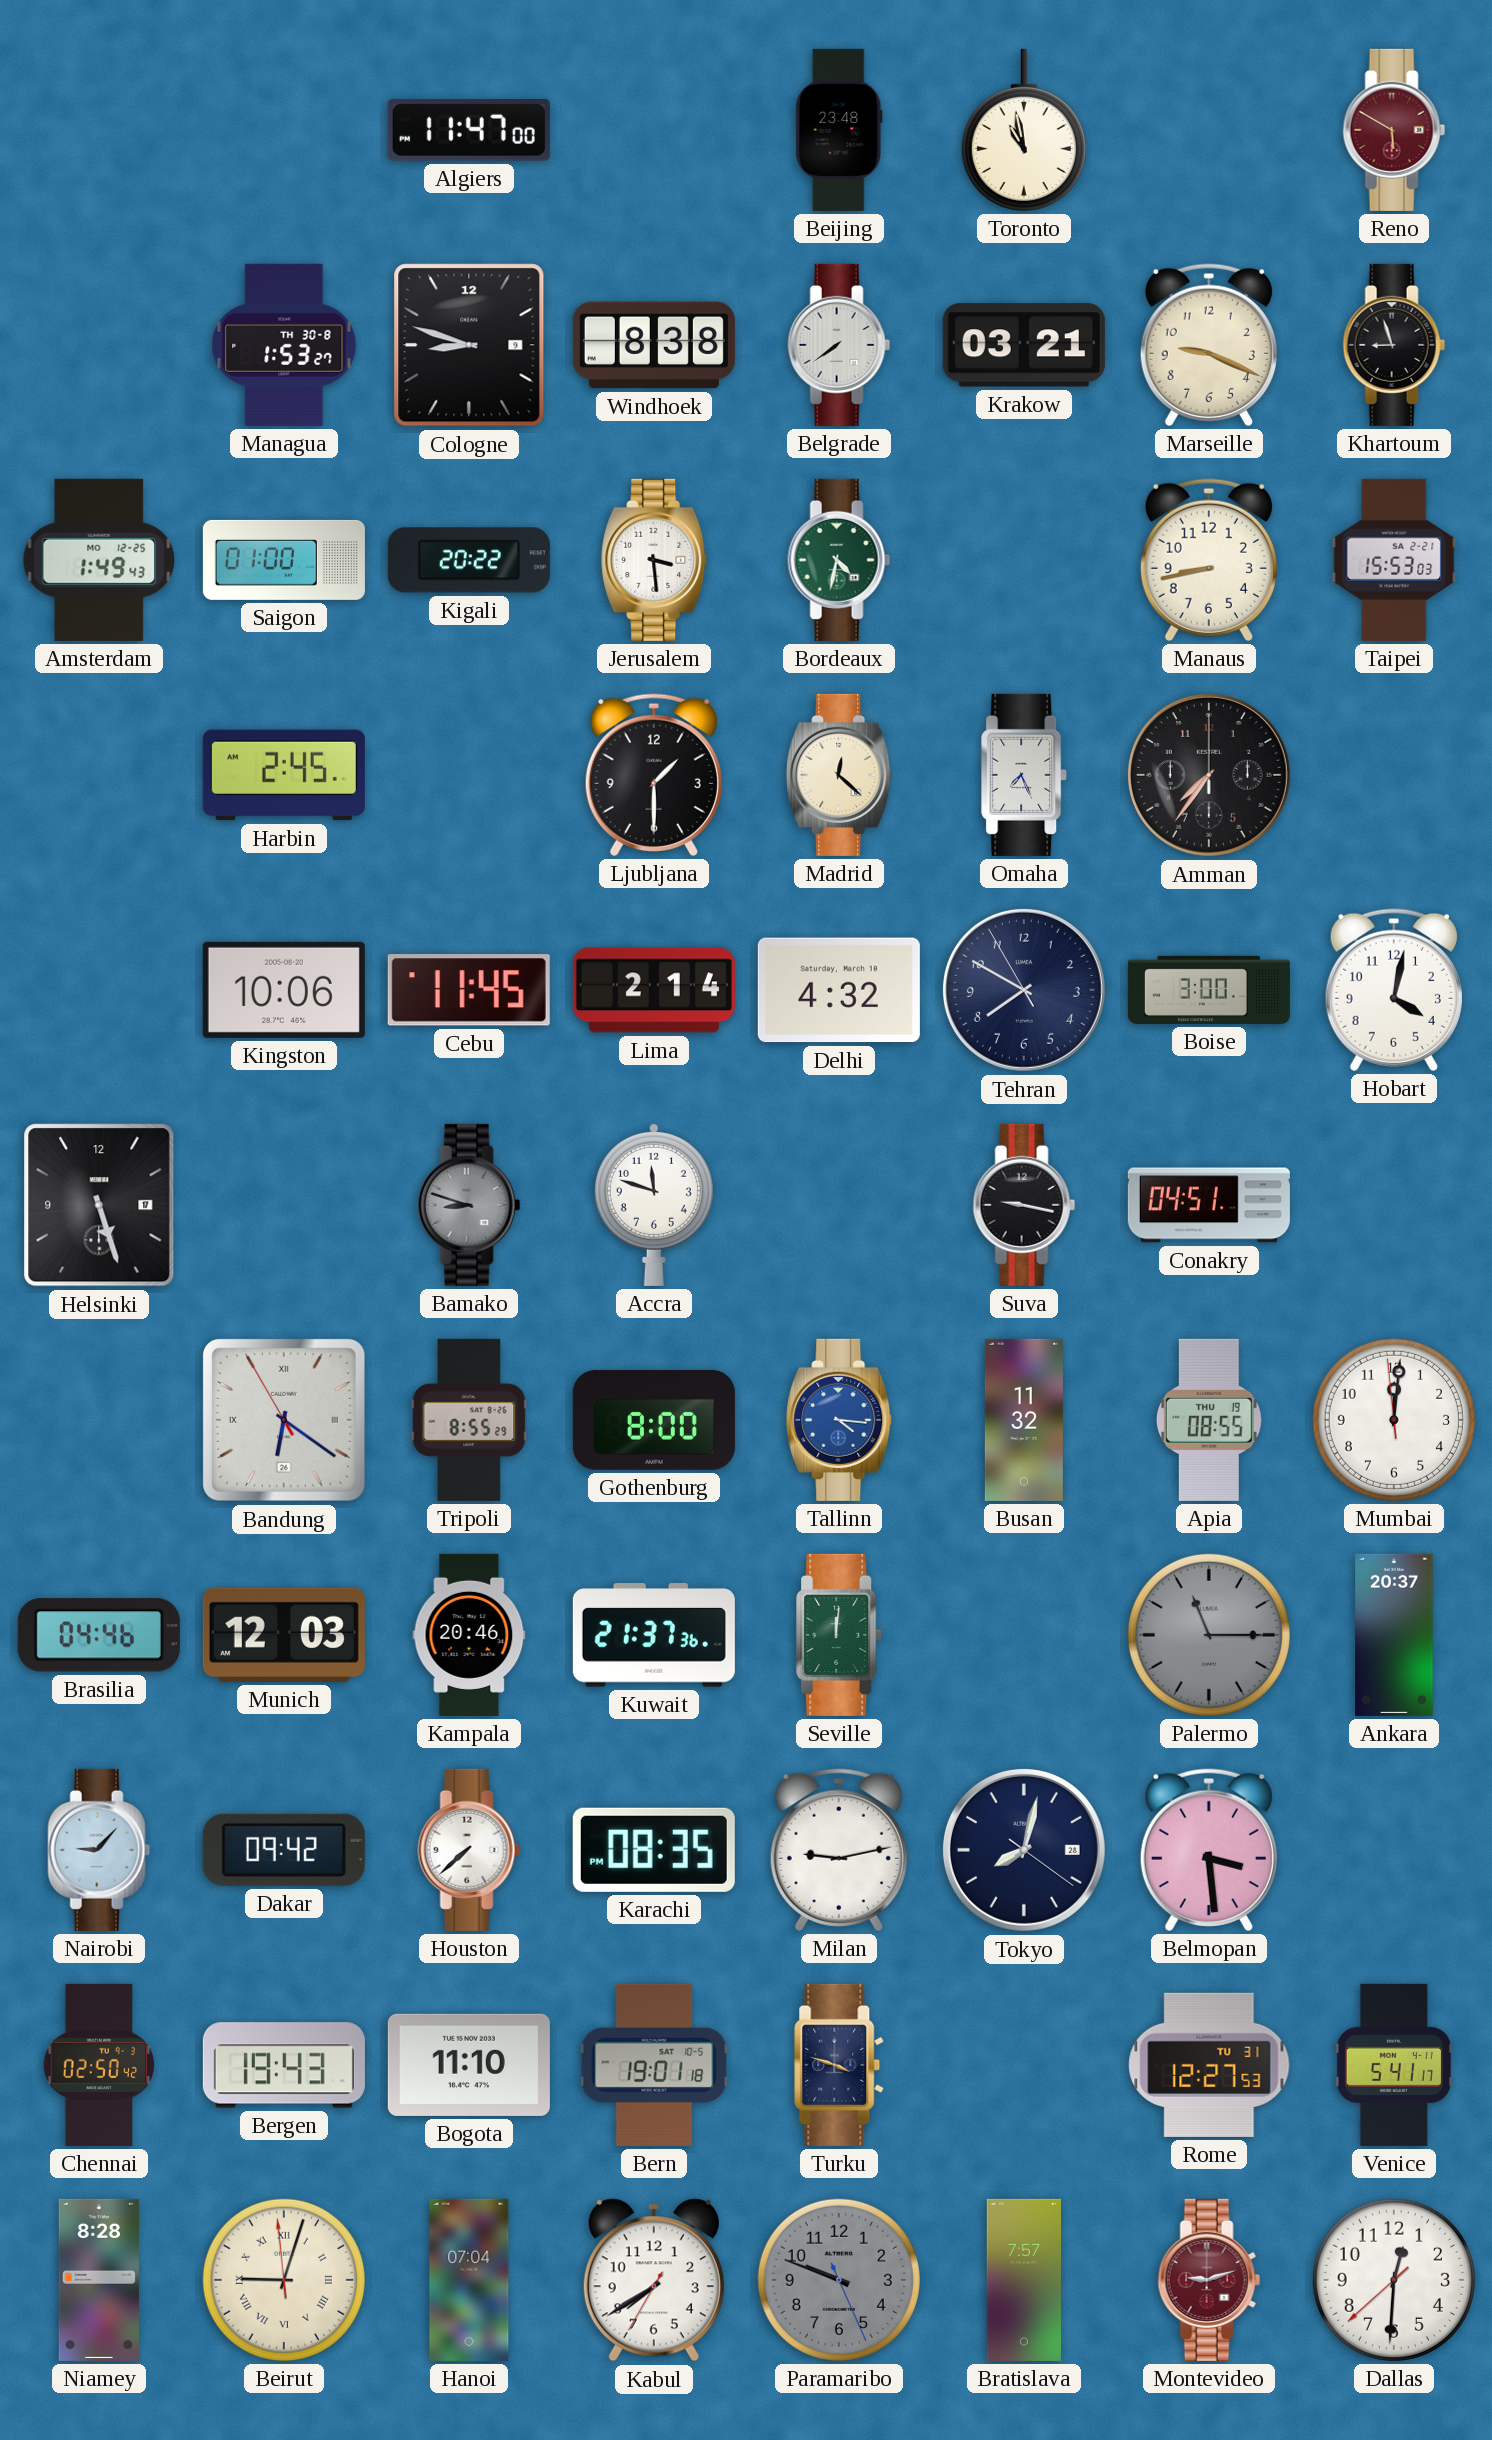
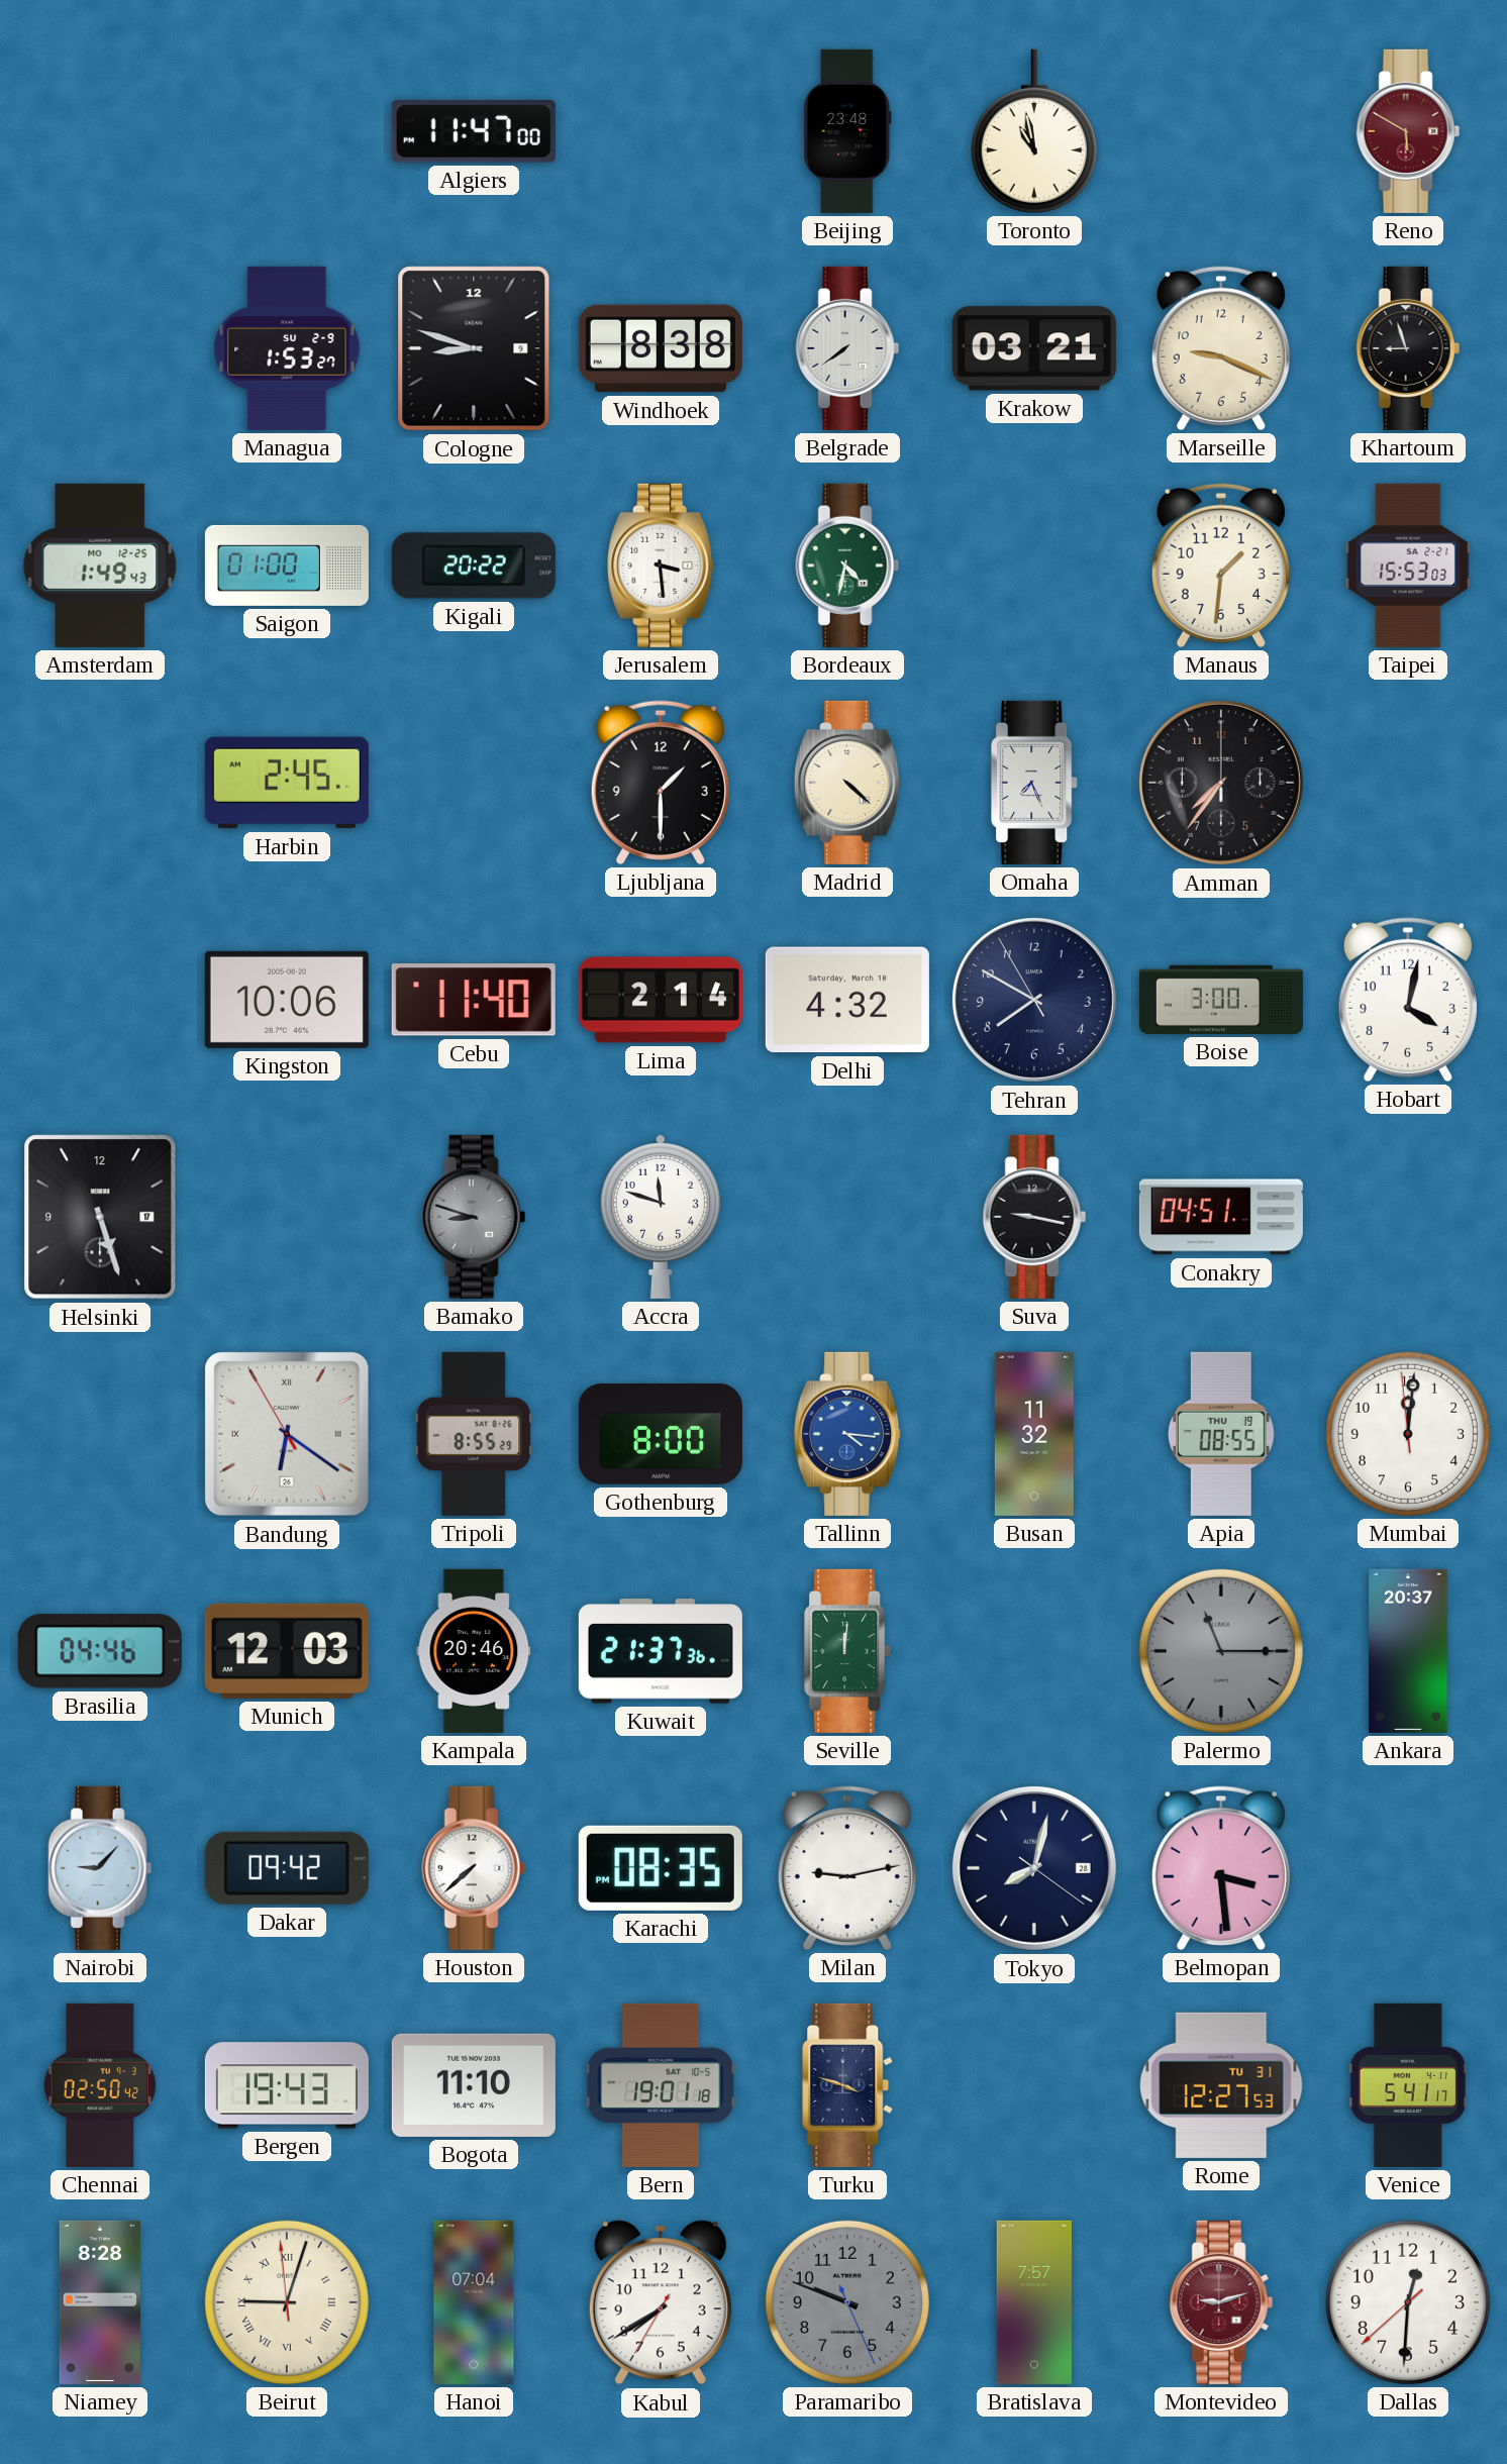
Managua date: TH 30-8 -> SU 2-9 (287, 348)
Manaus: 8:43 -> 1:31 (1221, 566)
Madrid: 12:22 -> 4:22 (848, 783)
Cebu: 11:45 -> 11:40 (474, 1001)
